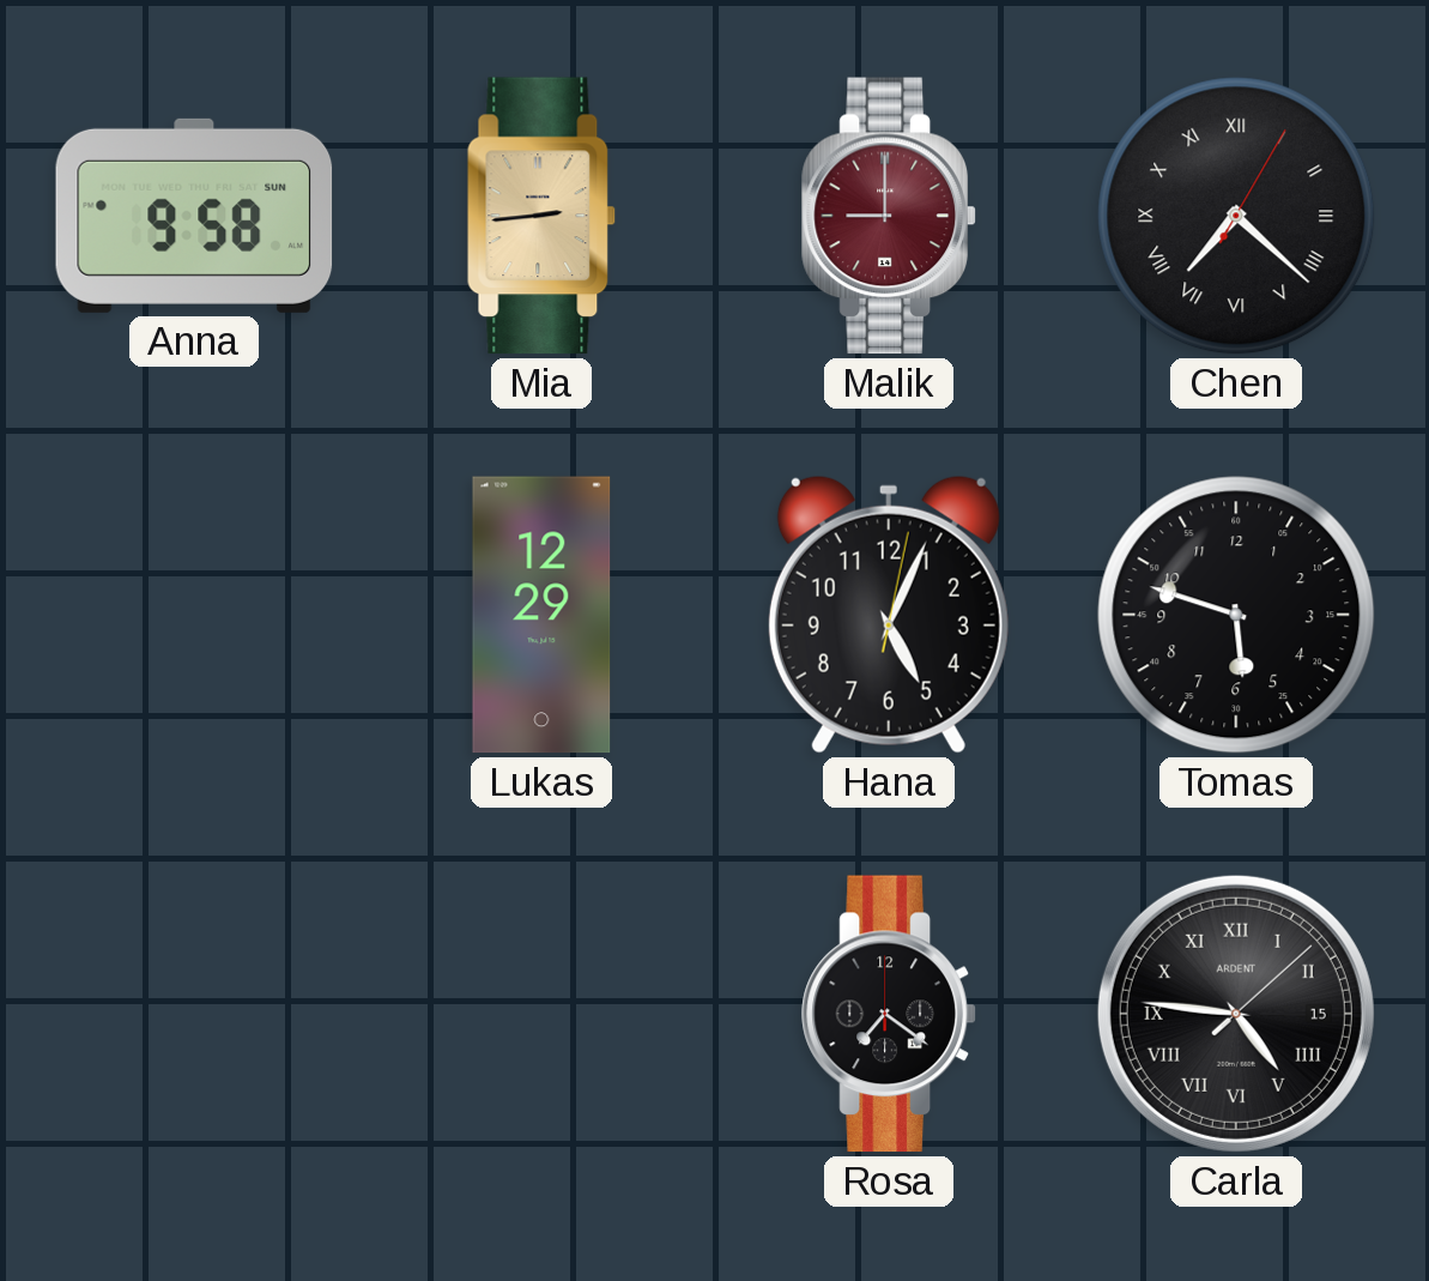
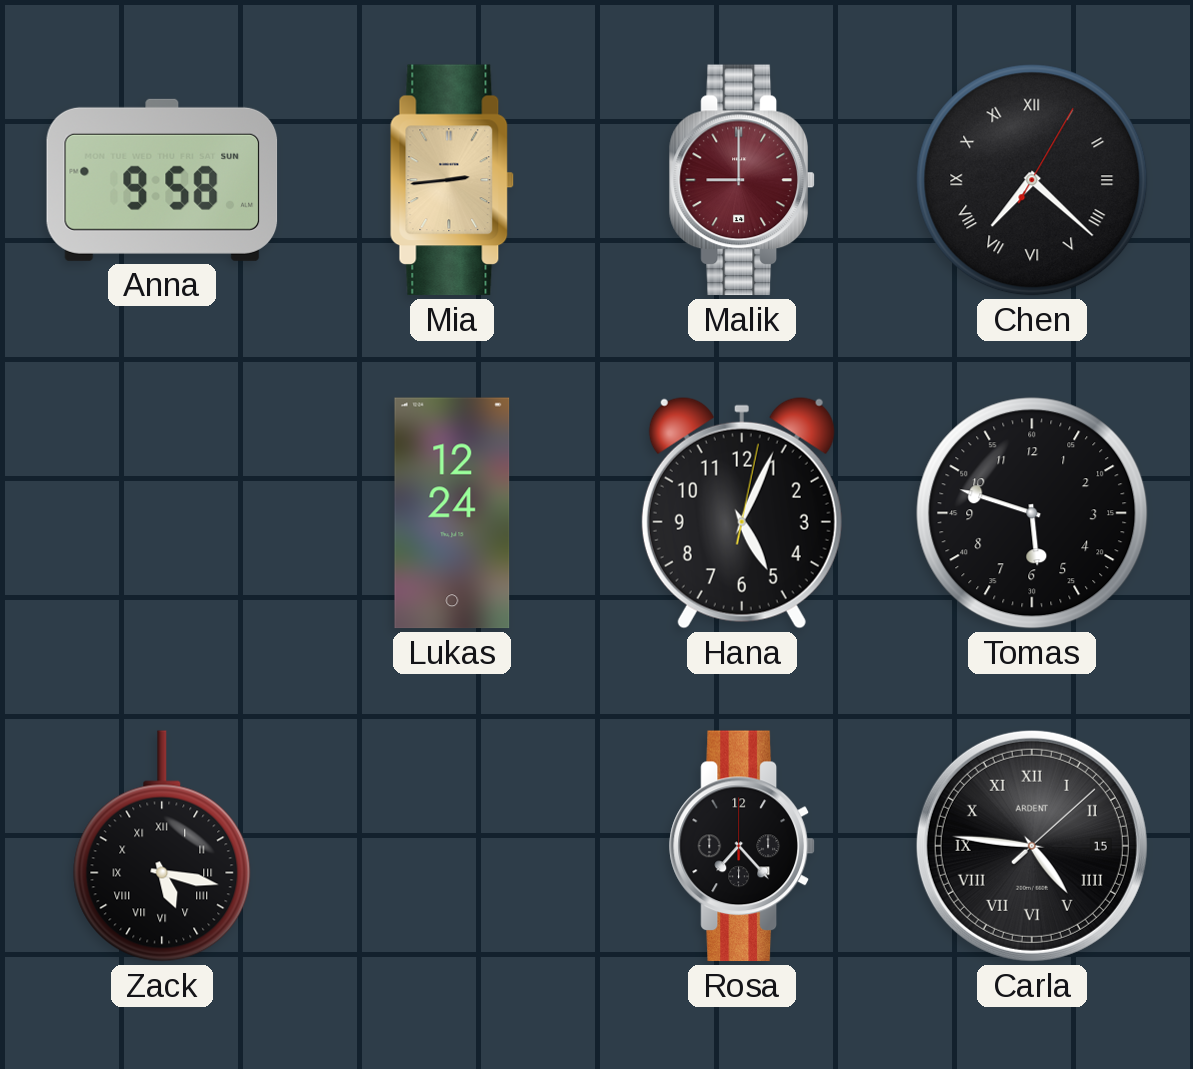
Lukas: 12:29 -> 12:24 (452, 513)
Zack: none -> 5:17 (162, 846)
Rosa: 7:21 -> 7:23 (742, 846)
